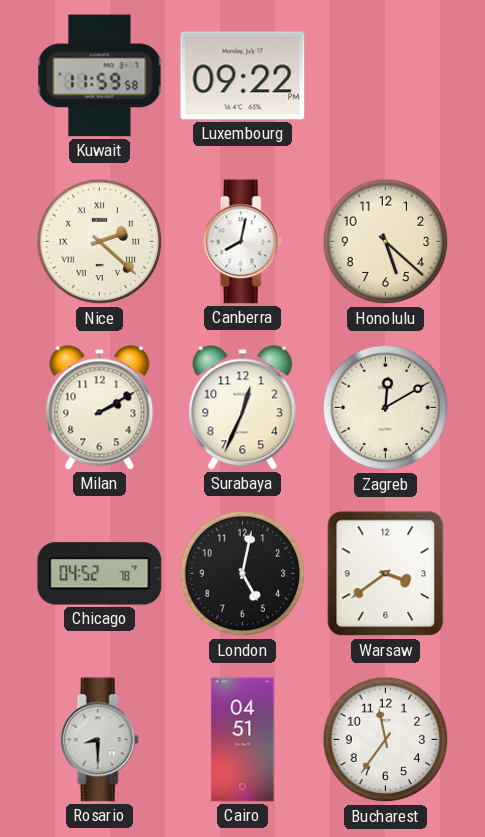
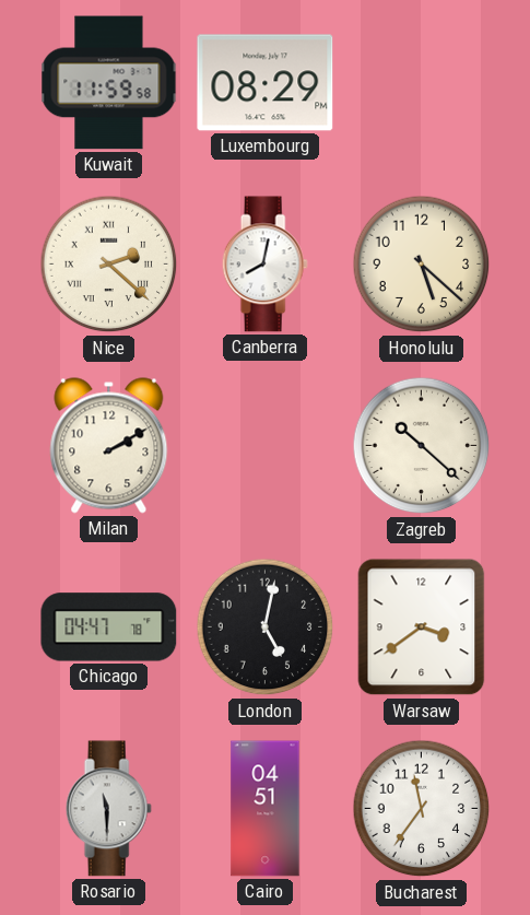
Luxembourg: 09:22 -> 08:29 (266, 83)
Surabaya: 12:34 -> none (243, 408)
Zagreb: 12:10 -> 10:22 (422, 446)
Chicago: 04:52 -> 04:47 (109, 627)
Rosario: 8:30 -> 11:30 (108, 809)
